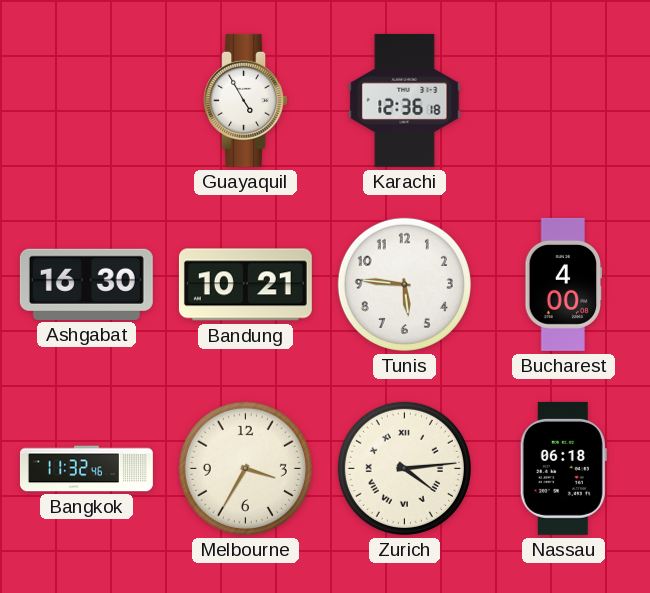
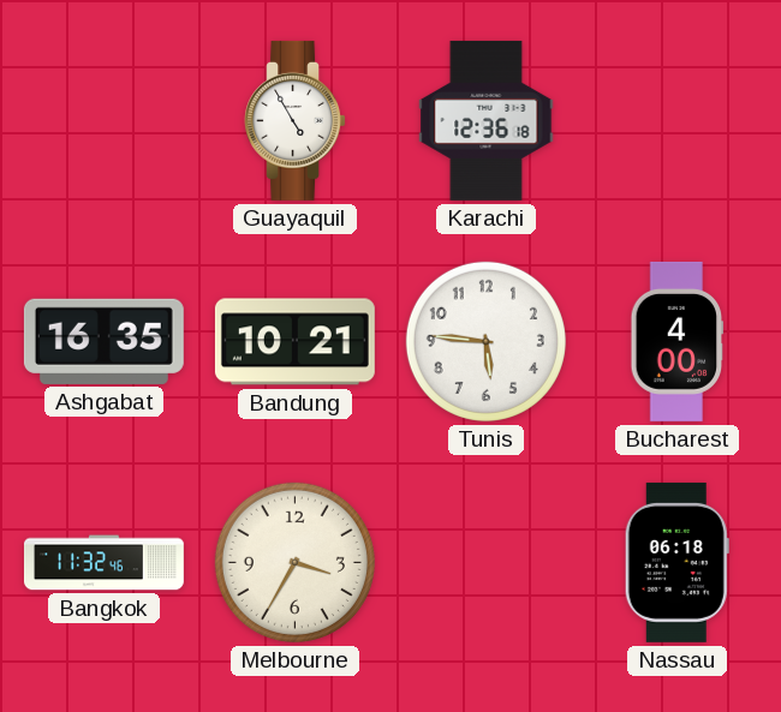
Ashgabat: 16:30 -> 16:35 (103, 341)
Zurich: 4:14 -> none (404, 468)
